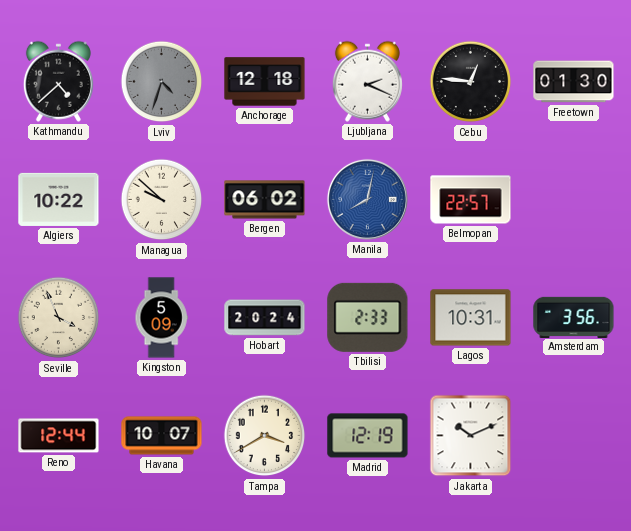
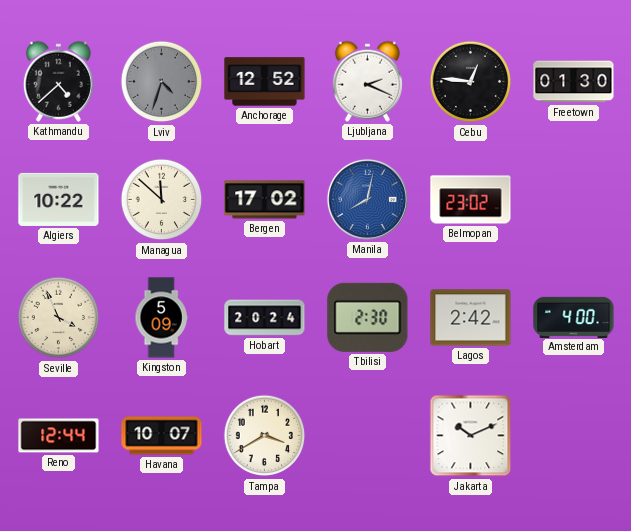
Anchorage: 12:18 -> 12:52 (265, 82)
Managua: 9:52 -> 11:52 (162, 200)
Bergen: 06:02 -> 17:02 (265, 200)
Belmopan: 22:57 -> 23:02 (471, 200)
Tbilisi: 2:33 -> 2:30 (368, 317)
Lagos: 10:31 -> 2:42 (471, 318)
Amsterdam: 3:56 -> 4:00 (574, 317)
Madrid: 12:19 -> none (368, 436)
